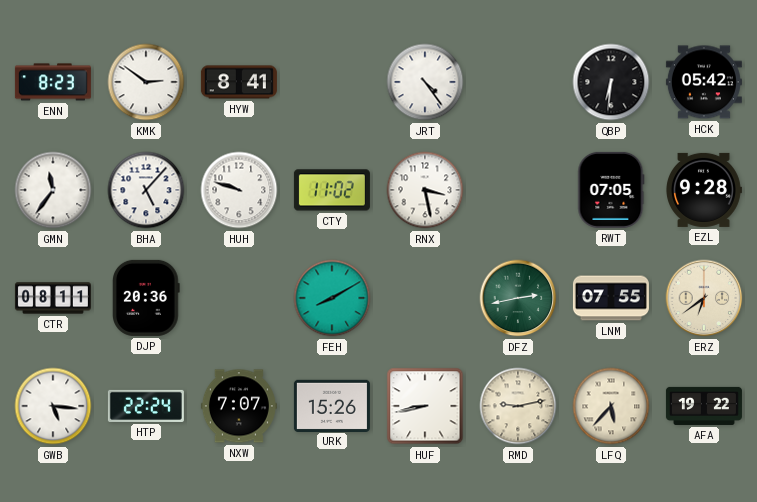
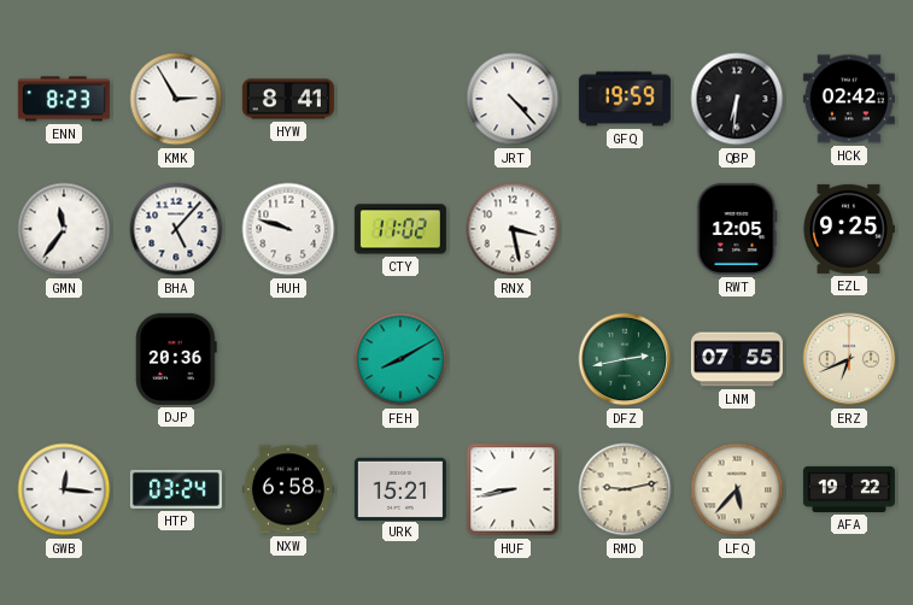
KMK: 2:51 -> 2:55 (176, 99)
JRT: 4:24 -> 4:23 (513, 99)
GFQ: none -> 19:59 (625, 99)
HCK: 05:42 -> 02:42 (849, 99)
RWT: 07:05 -> 12:05 (737, 229)
EZL: 9:28 -> 9:25 (849, 229)
CTR: 08:11 -> none (53, 298)
ERZ: 6:39 -> 6:41 (849, 359)
GWB: 5:16 -> 12:16 (64, 489)
HTP: 22:24 -> 03:24 (176, 489)
NXW: 7:07 -> 6:58 (288, 489)
URK: 15:26 -> 15:21 (400, 488)
